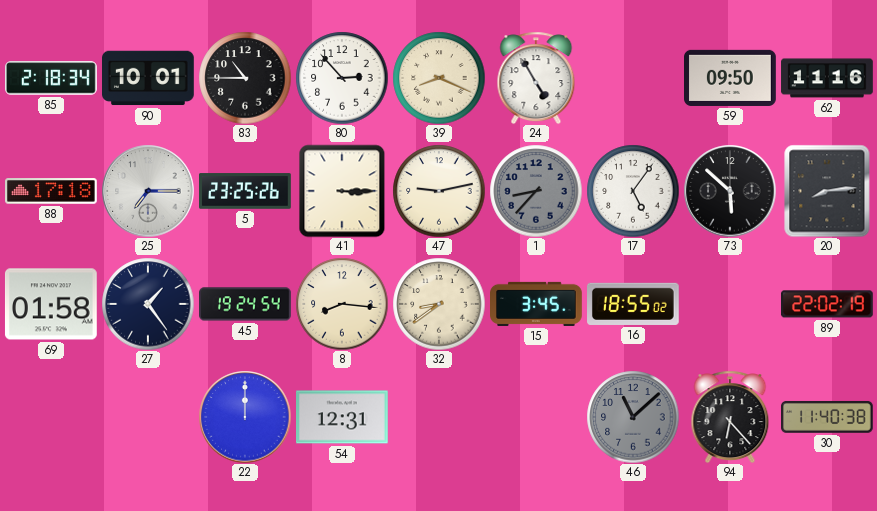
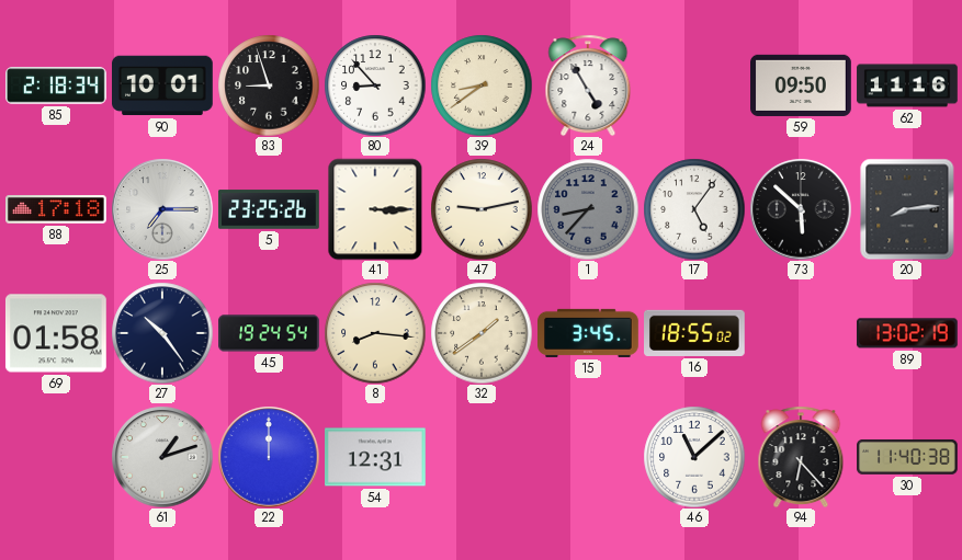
83: 10:45 -> 8:57 (269, 85)
80: 2:53 -> 8:53 (375, 85)
39: 8:19 -> 8:39 (482, 85)
27: 1:24 -> 10:24 (162, 333)
32: 8:39 -> 1:39 (482, 333)
89: 22:02 -> 13:02 (907, 333)
61: none -> 1:12 (162, 457)
46 dial: grey -> white (694, 457)
